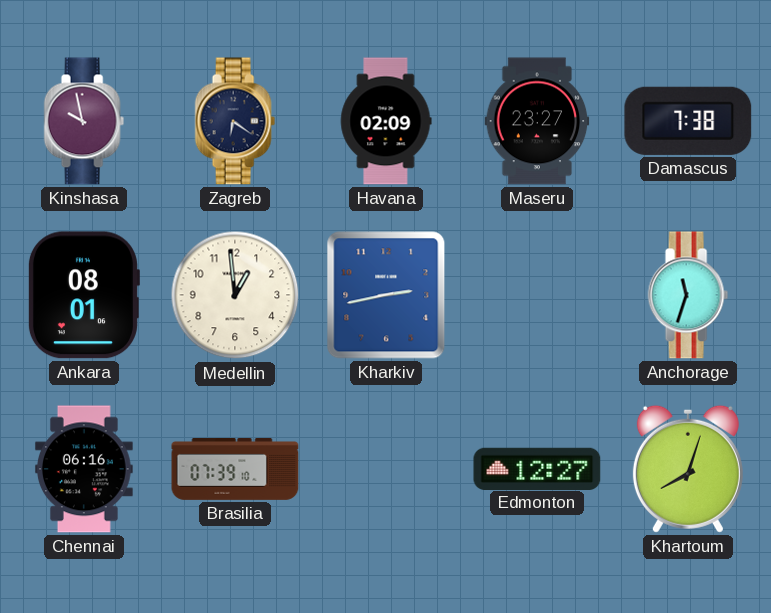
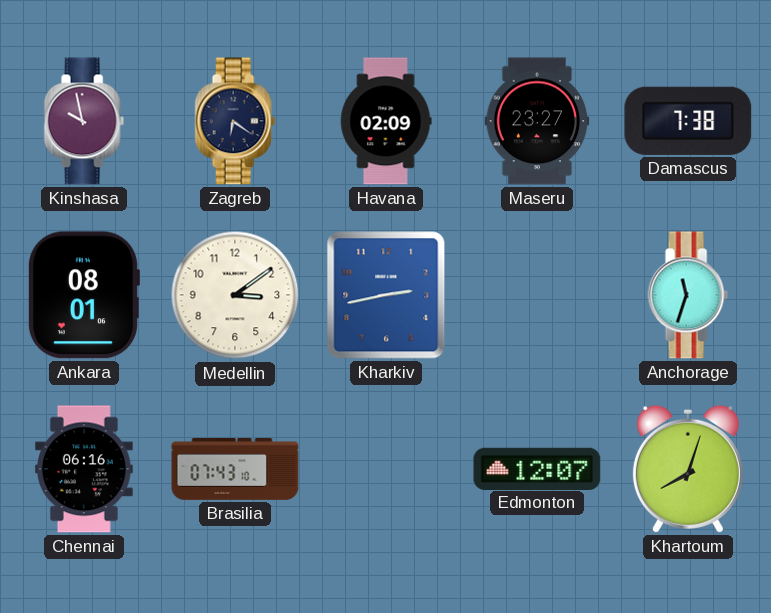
Medellin: 12:59 -> 3:09 (235, 295)
Brasilia: 07:39 -> 07:43 (235, 469)
Edmonton: 12:27 -> 12:07 (537, 468)
